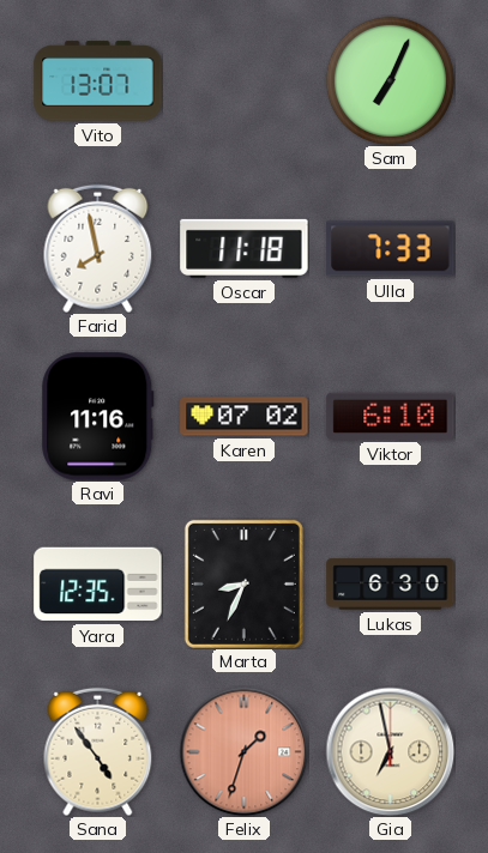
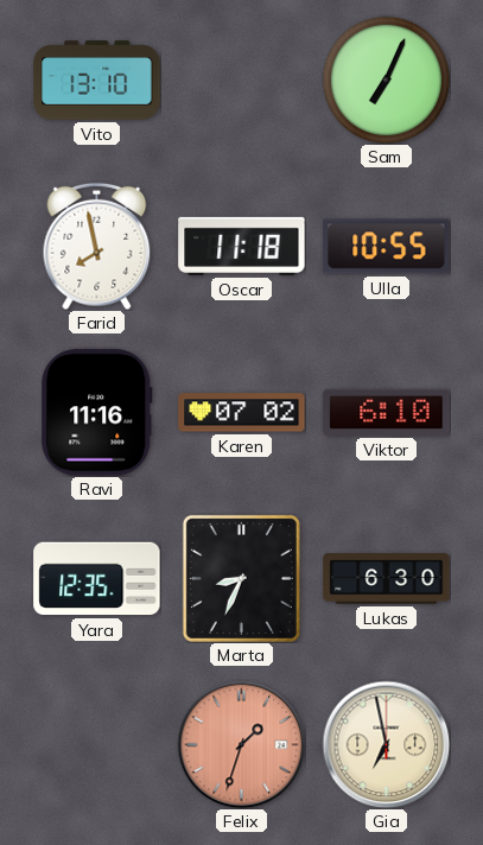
Vito: 13:07 -> 13:10 (97, 81)
Ulla: 7:33 -> 10:55 (387, 247)
Sana: 4:54 -> none (98, 751)
